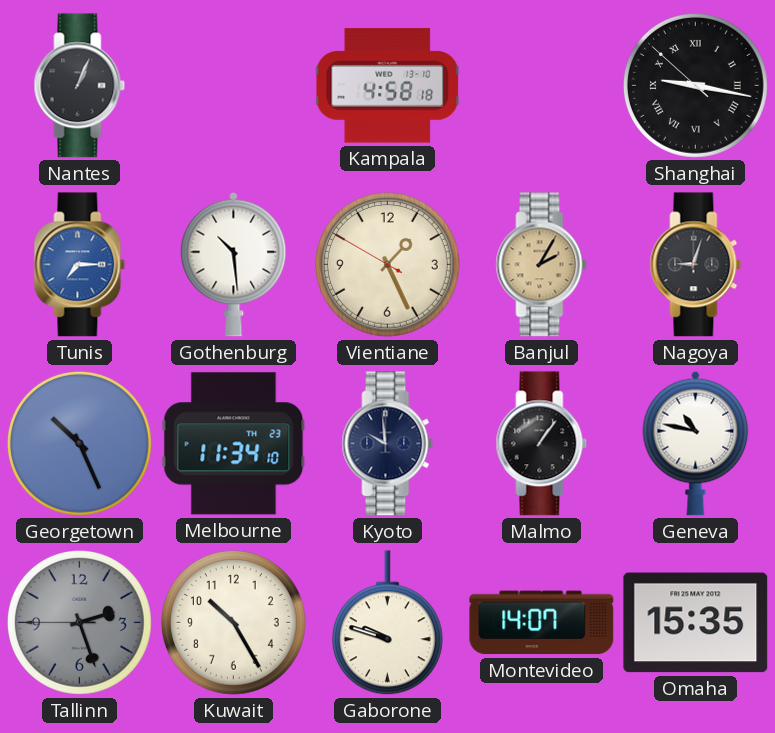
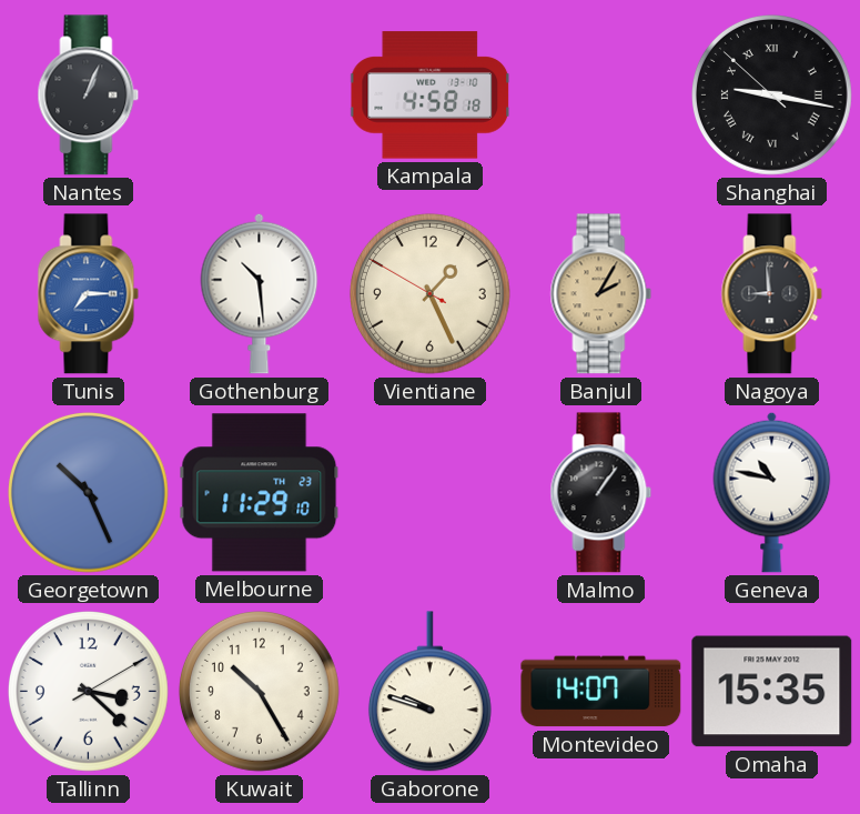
Nagoya: 9:03 -> 8:59 (772, 294)
Melbourne: 11:34 -> 11:29 (260, 493)
Kyoto: 9:59 -> none (388, 444)
Tallinn: 2:26 -> 3:22 (88, 691)
Tallinn dial: grey -> white (88, 691)
